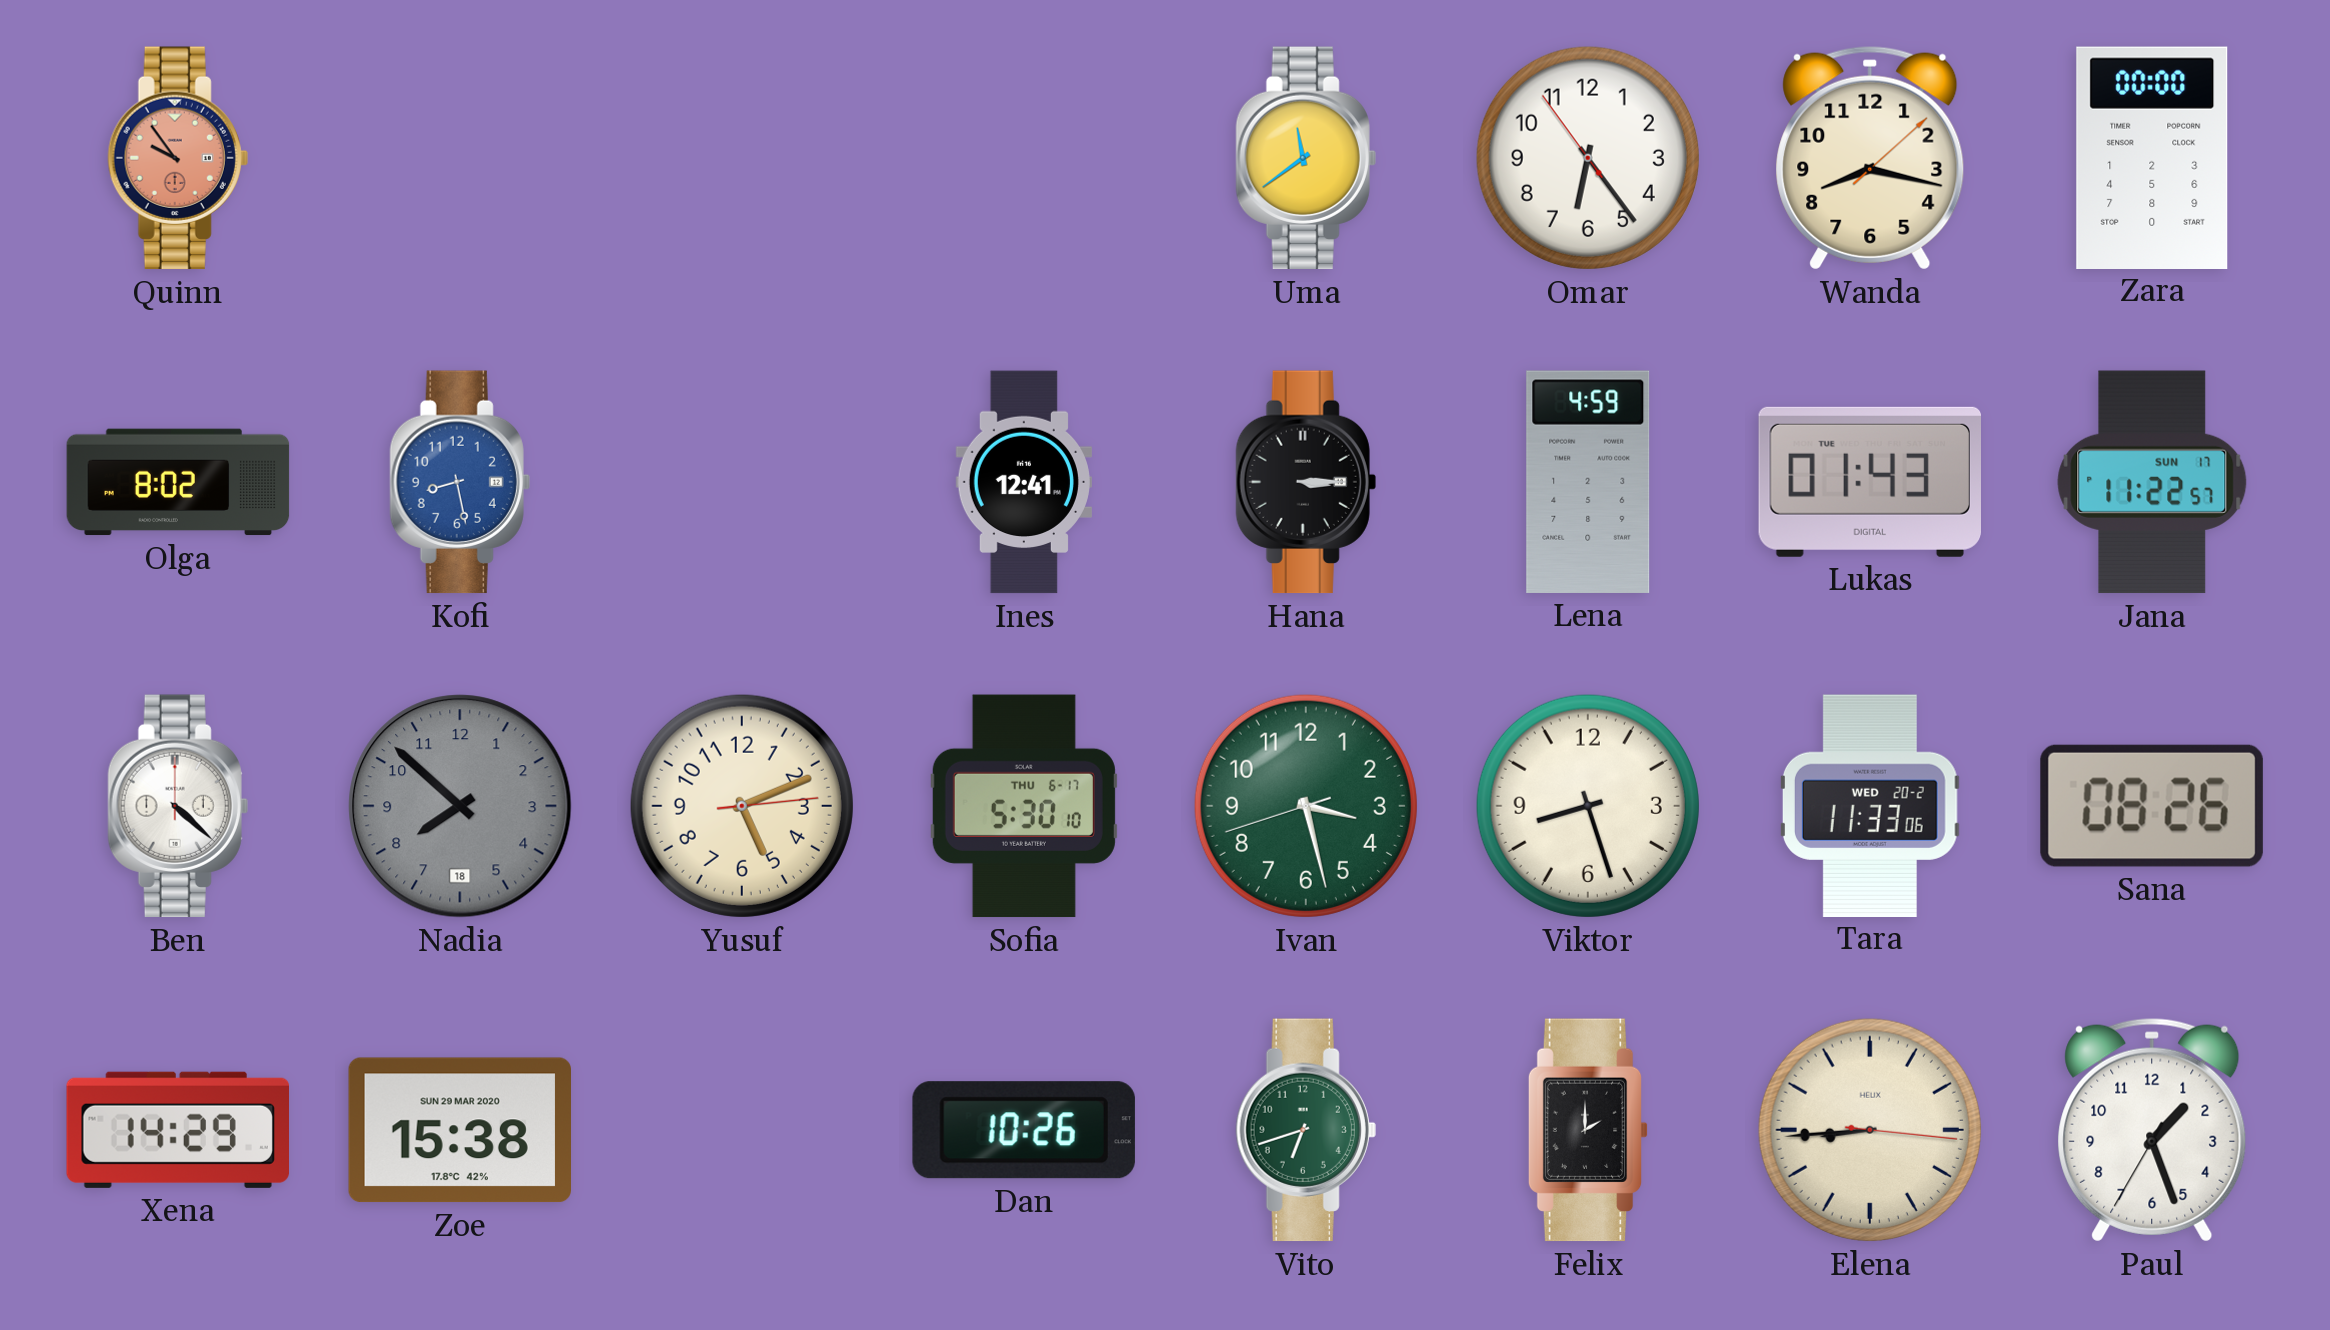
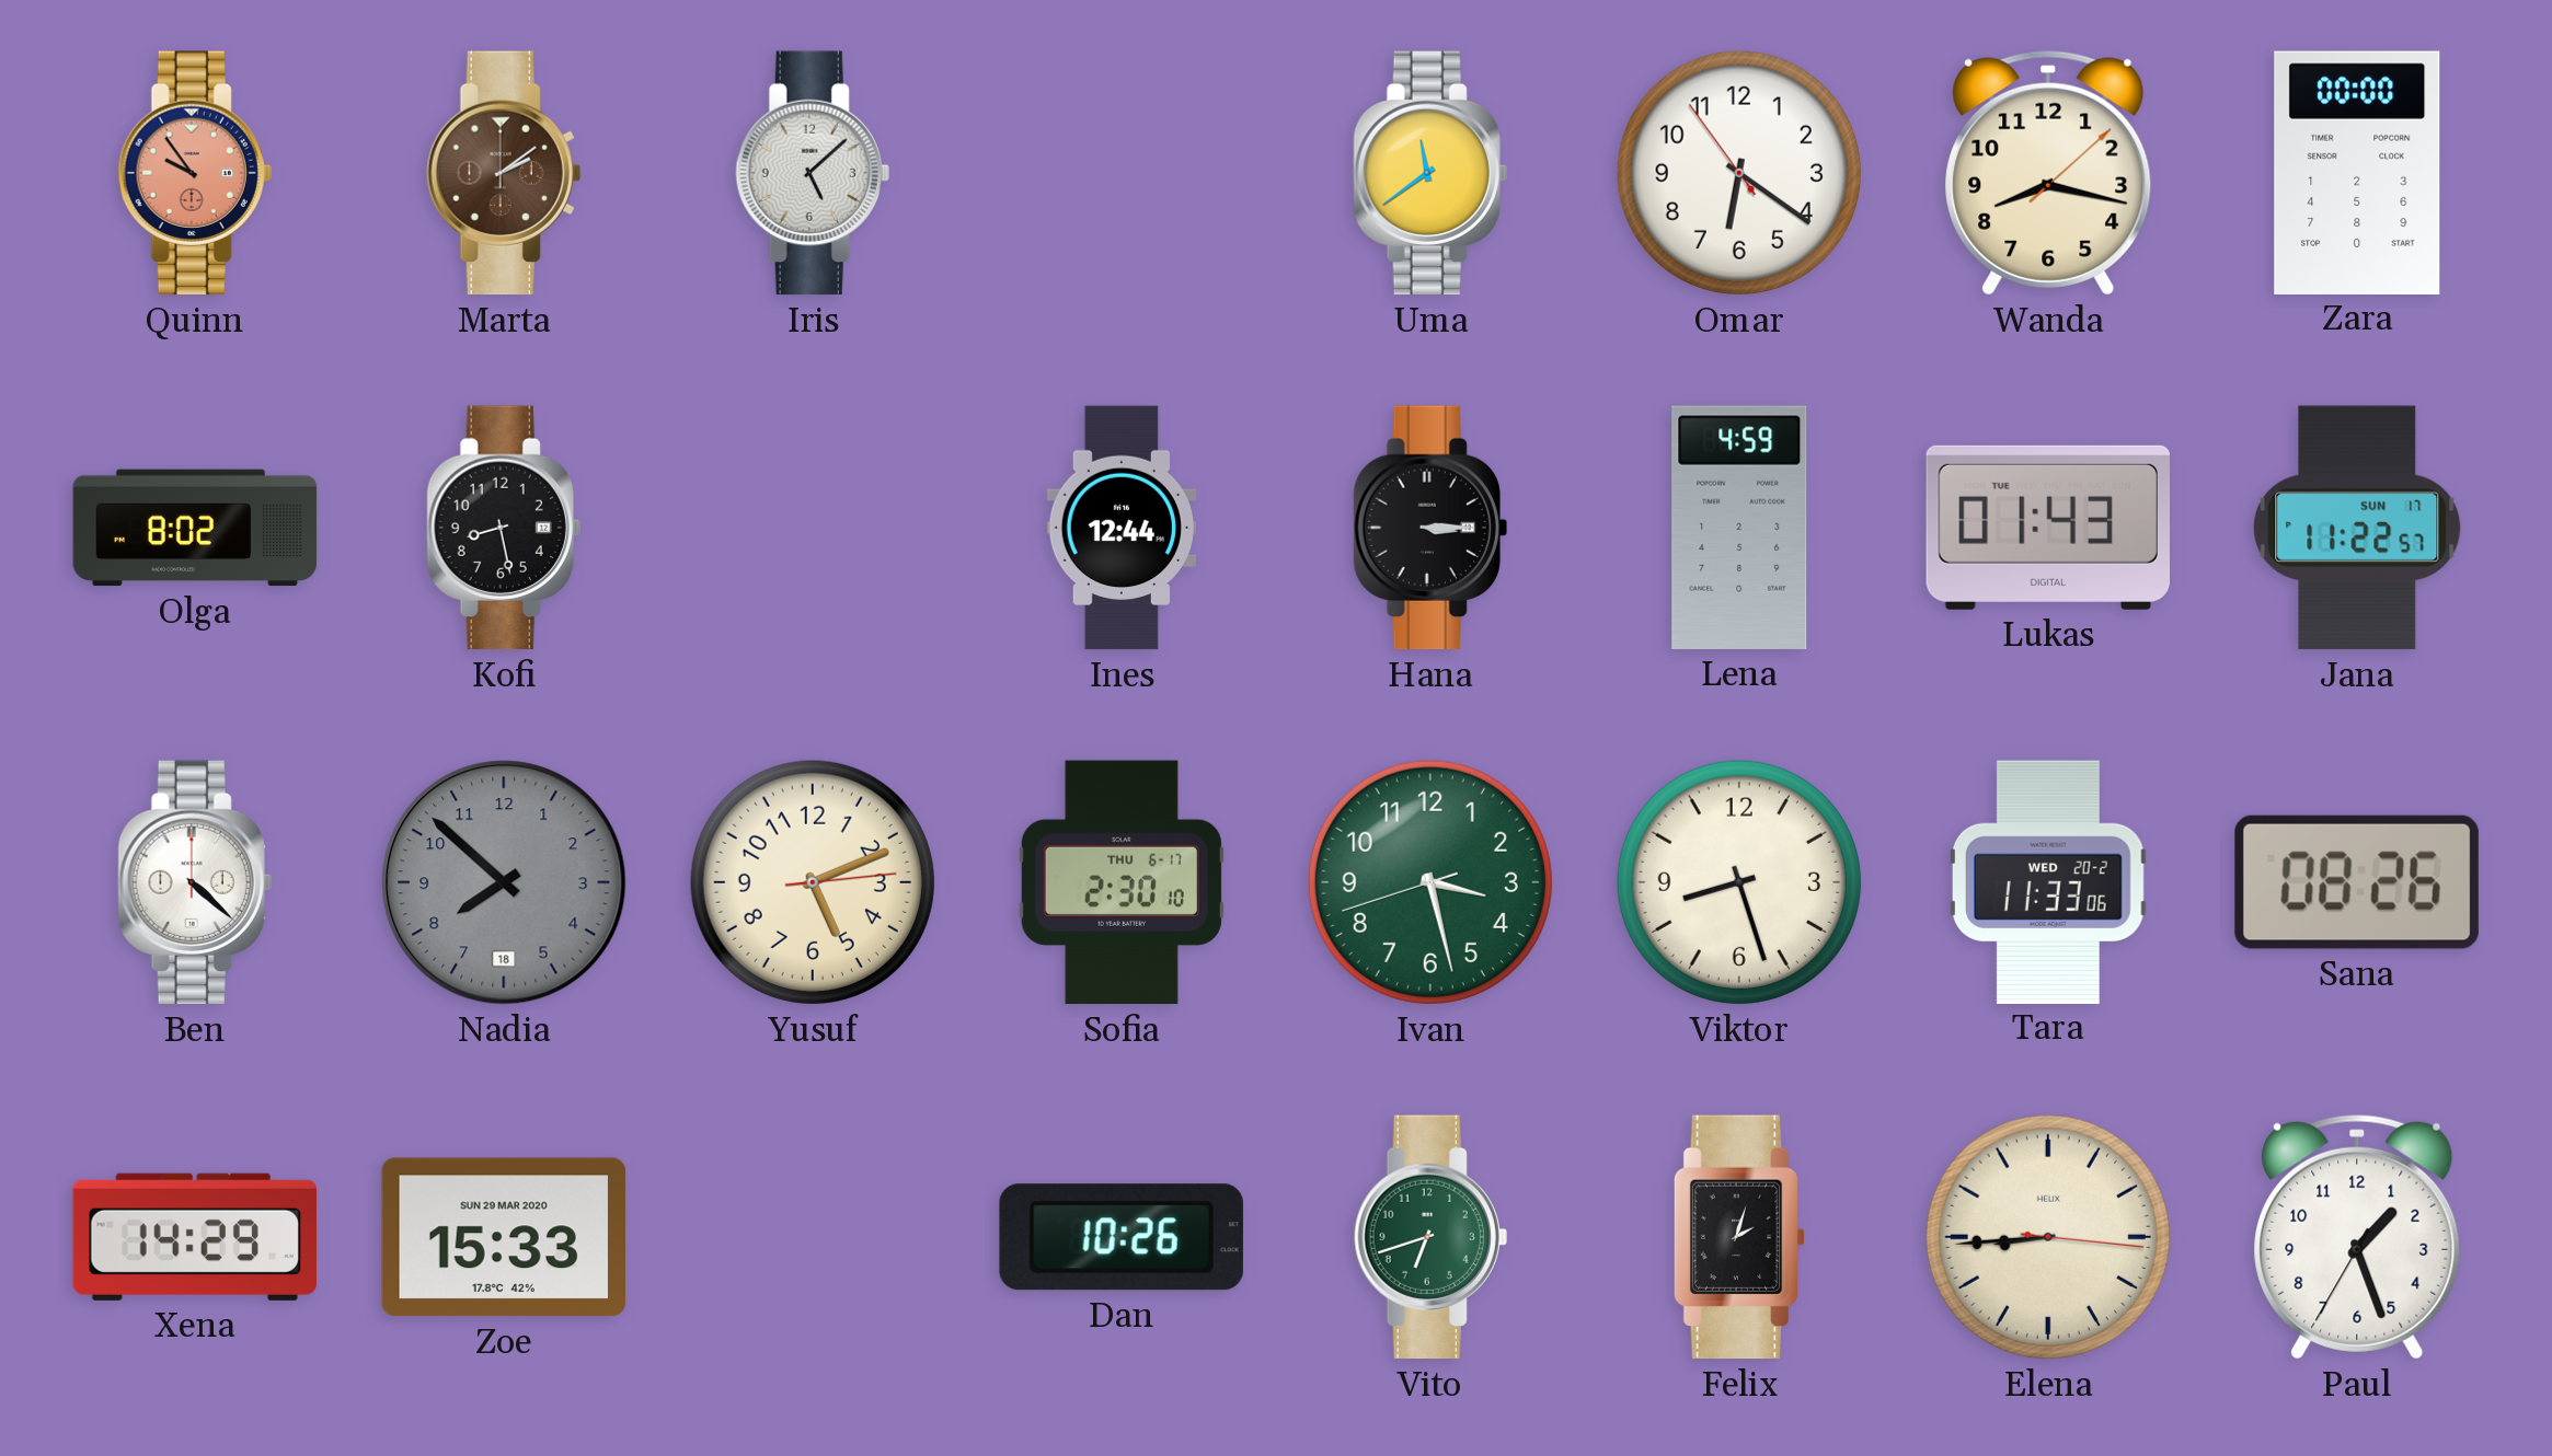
Marta: none -> 2:09 (504, 173)
Iris: none -> 5:08 (813, 173)
Omar: 6:23 -> 6:20 (1739, 173)
Kofi dial: blue -> black (504, 528)
Ines: 12:41 -> 12:44 (1122, 528)
Sofia: 5:30 -> 2:30 (1122, 882)
Zoe: 15:38 -> 15:33 (503, 1237)
Felix: 2:00 -> 2:03 (1739, 1237)
